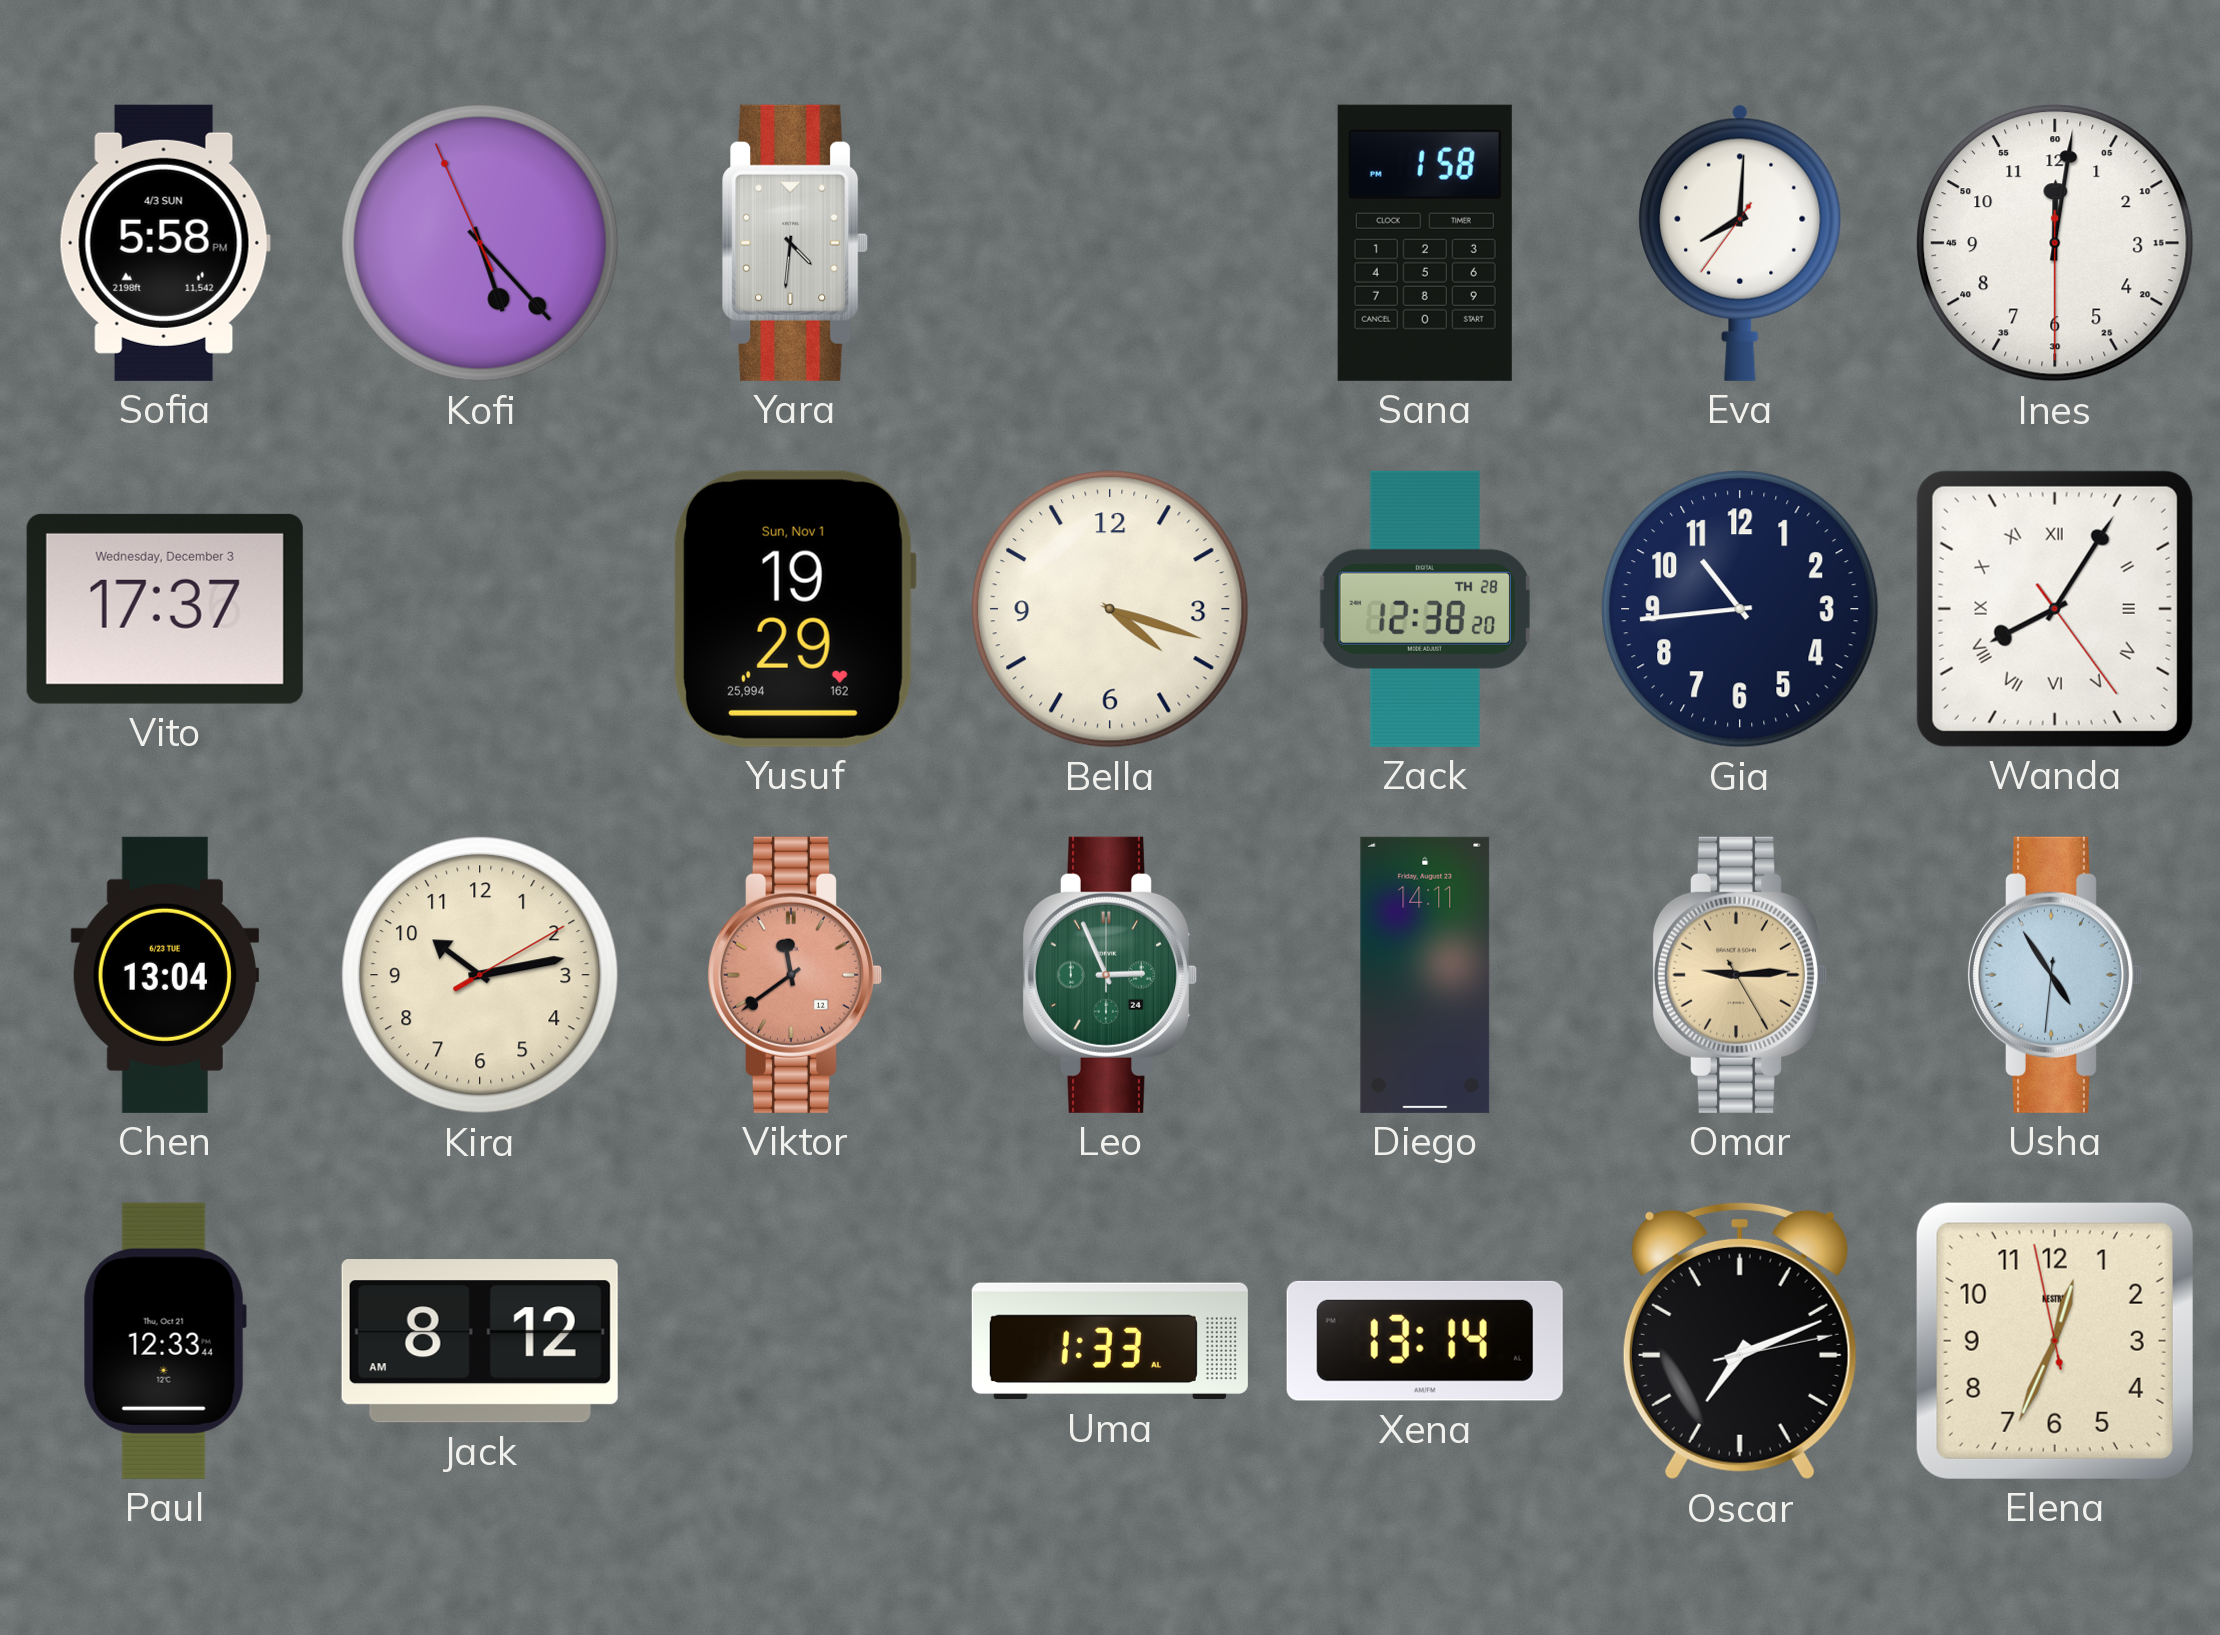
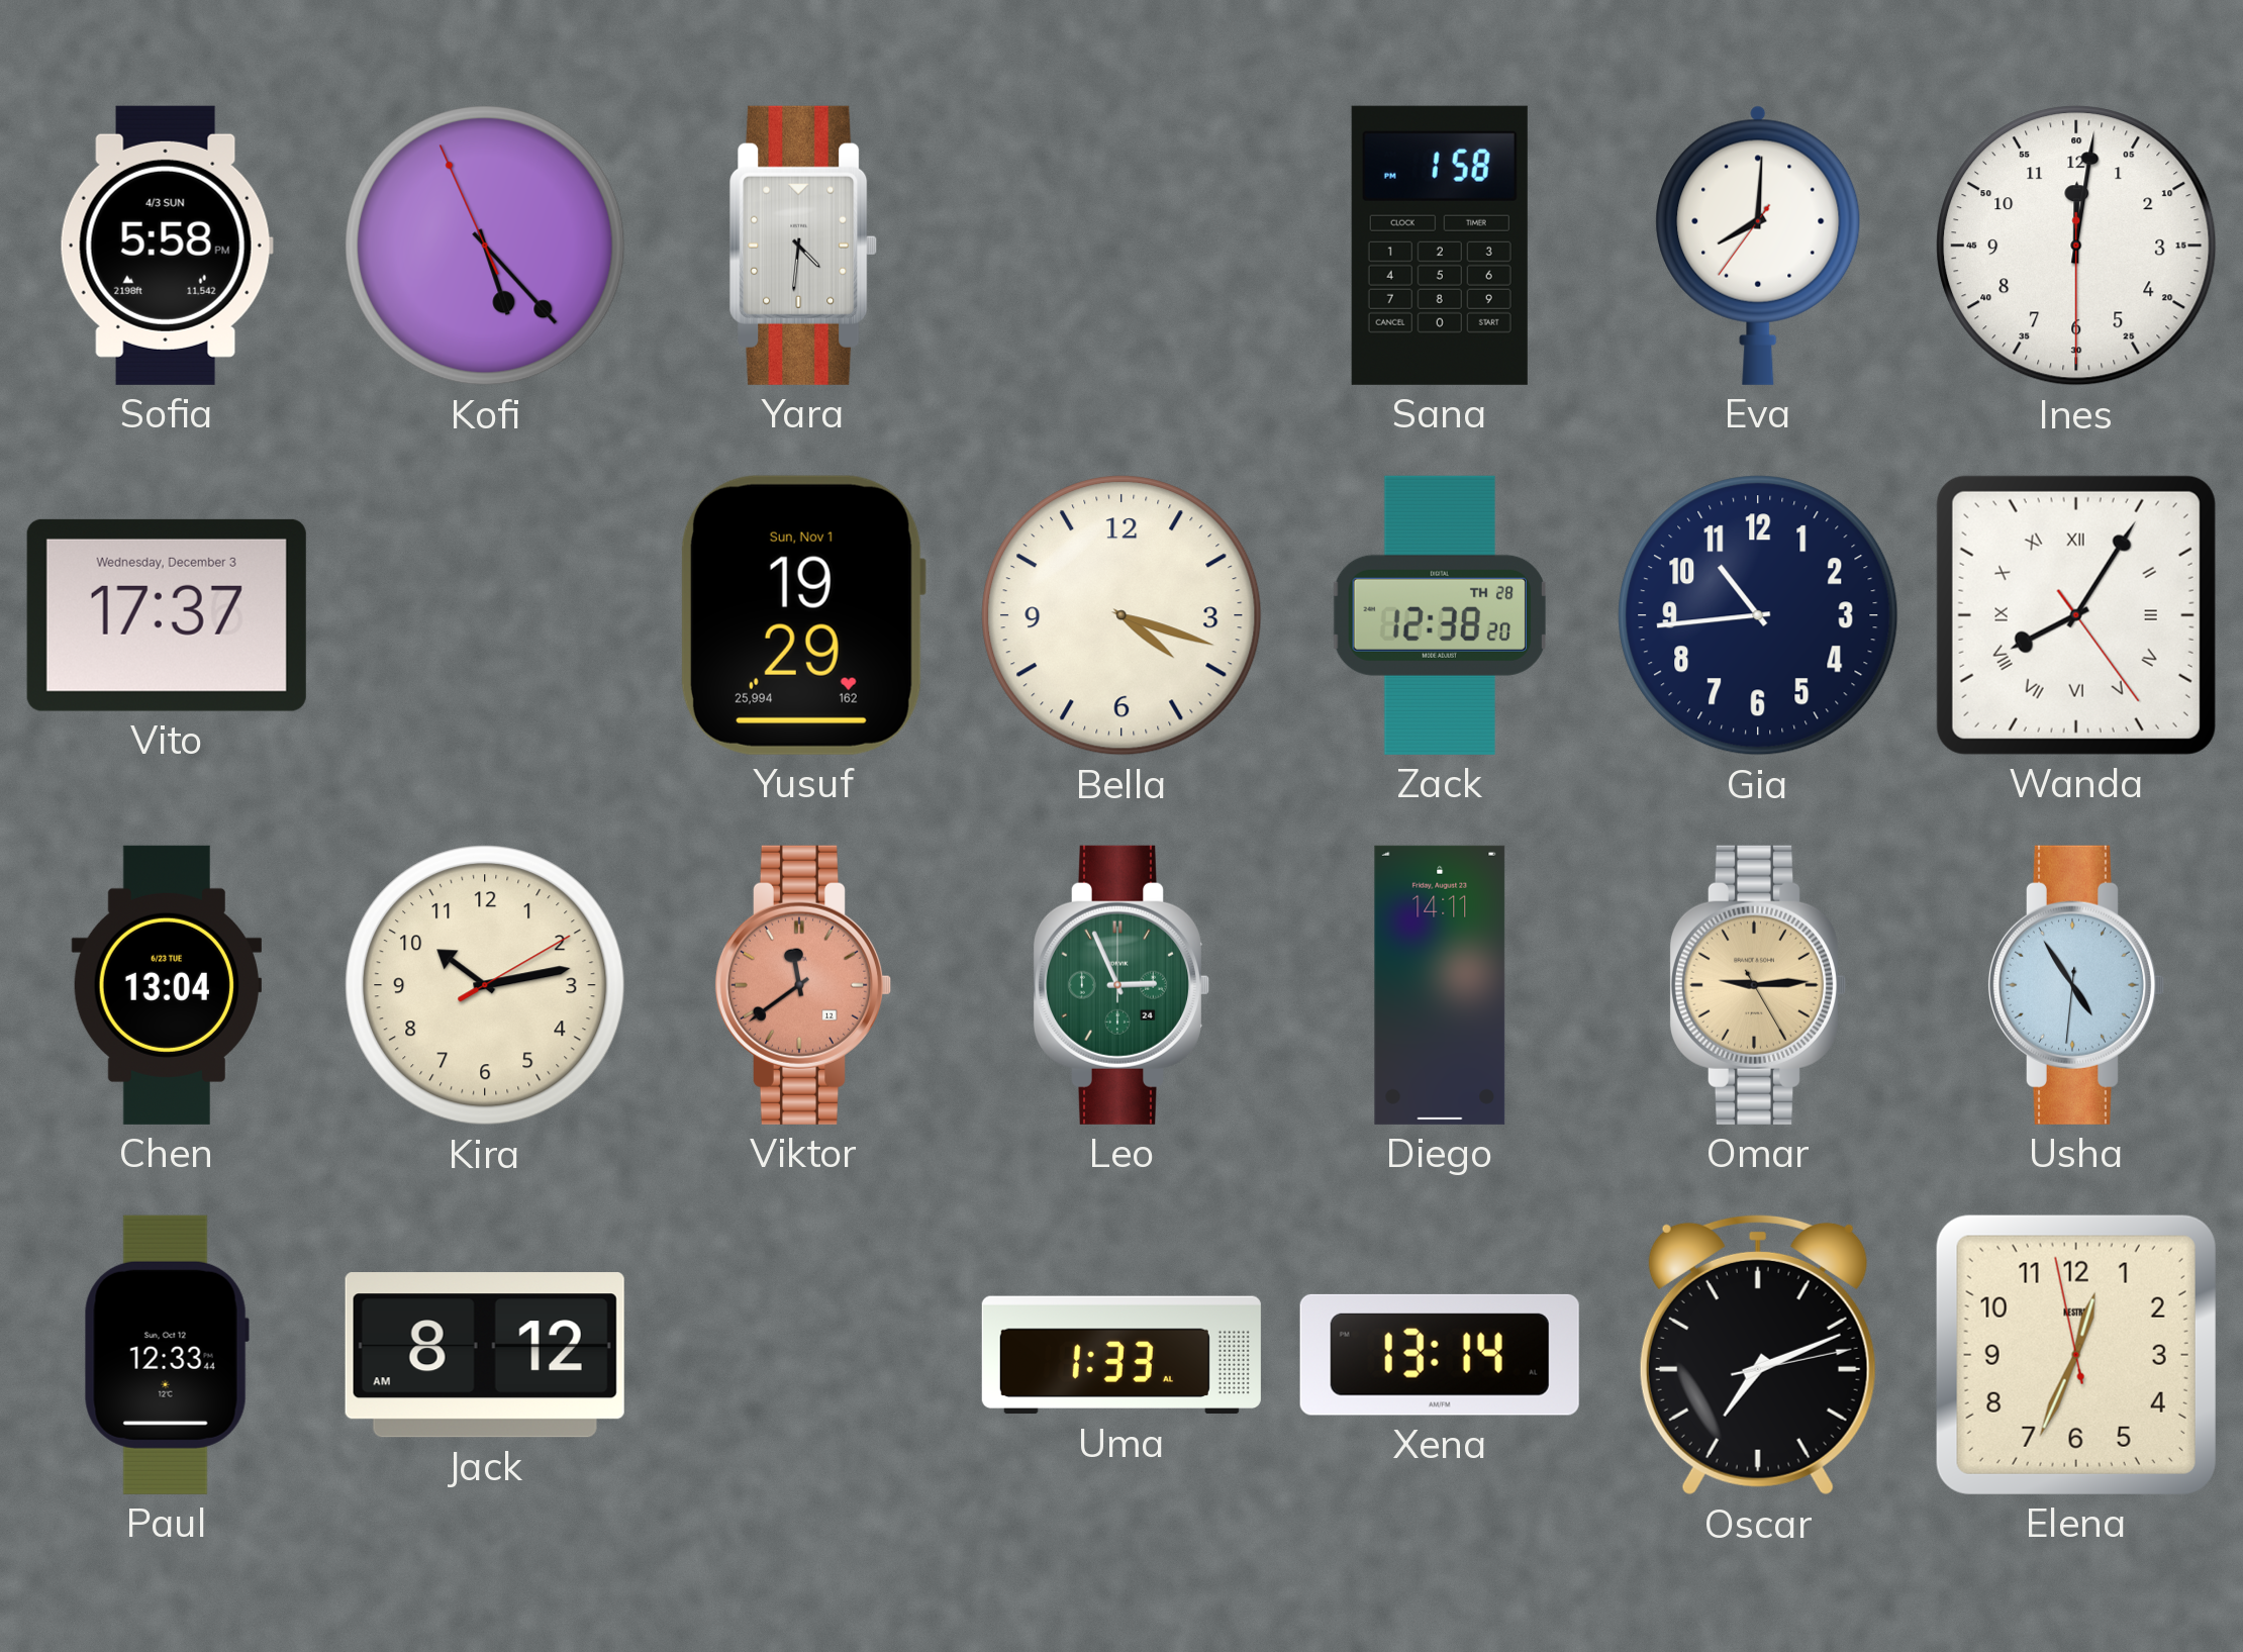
Paul date: Thu, Oct 21 -> Sun, Oct 12 (167, 1355)
